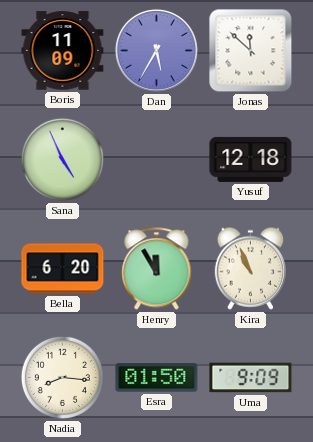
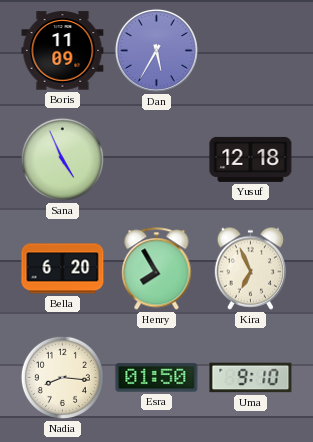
Jonas: 11:52 -> none (251, 51)
Henry: 11:55 -> 7:55 (157, 269)
Kira: 10:56 -> 6:56 (251, 268)
Uma: 9:09 -> 9:10 (251, 378)
